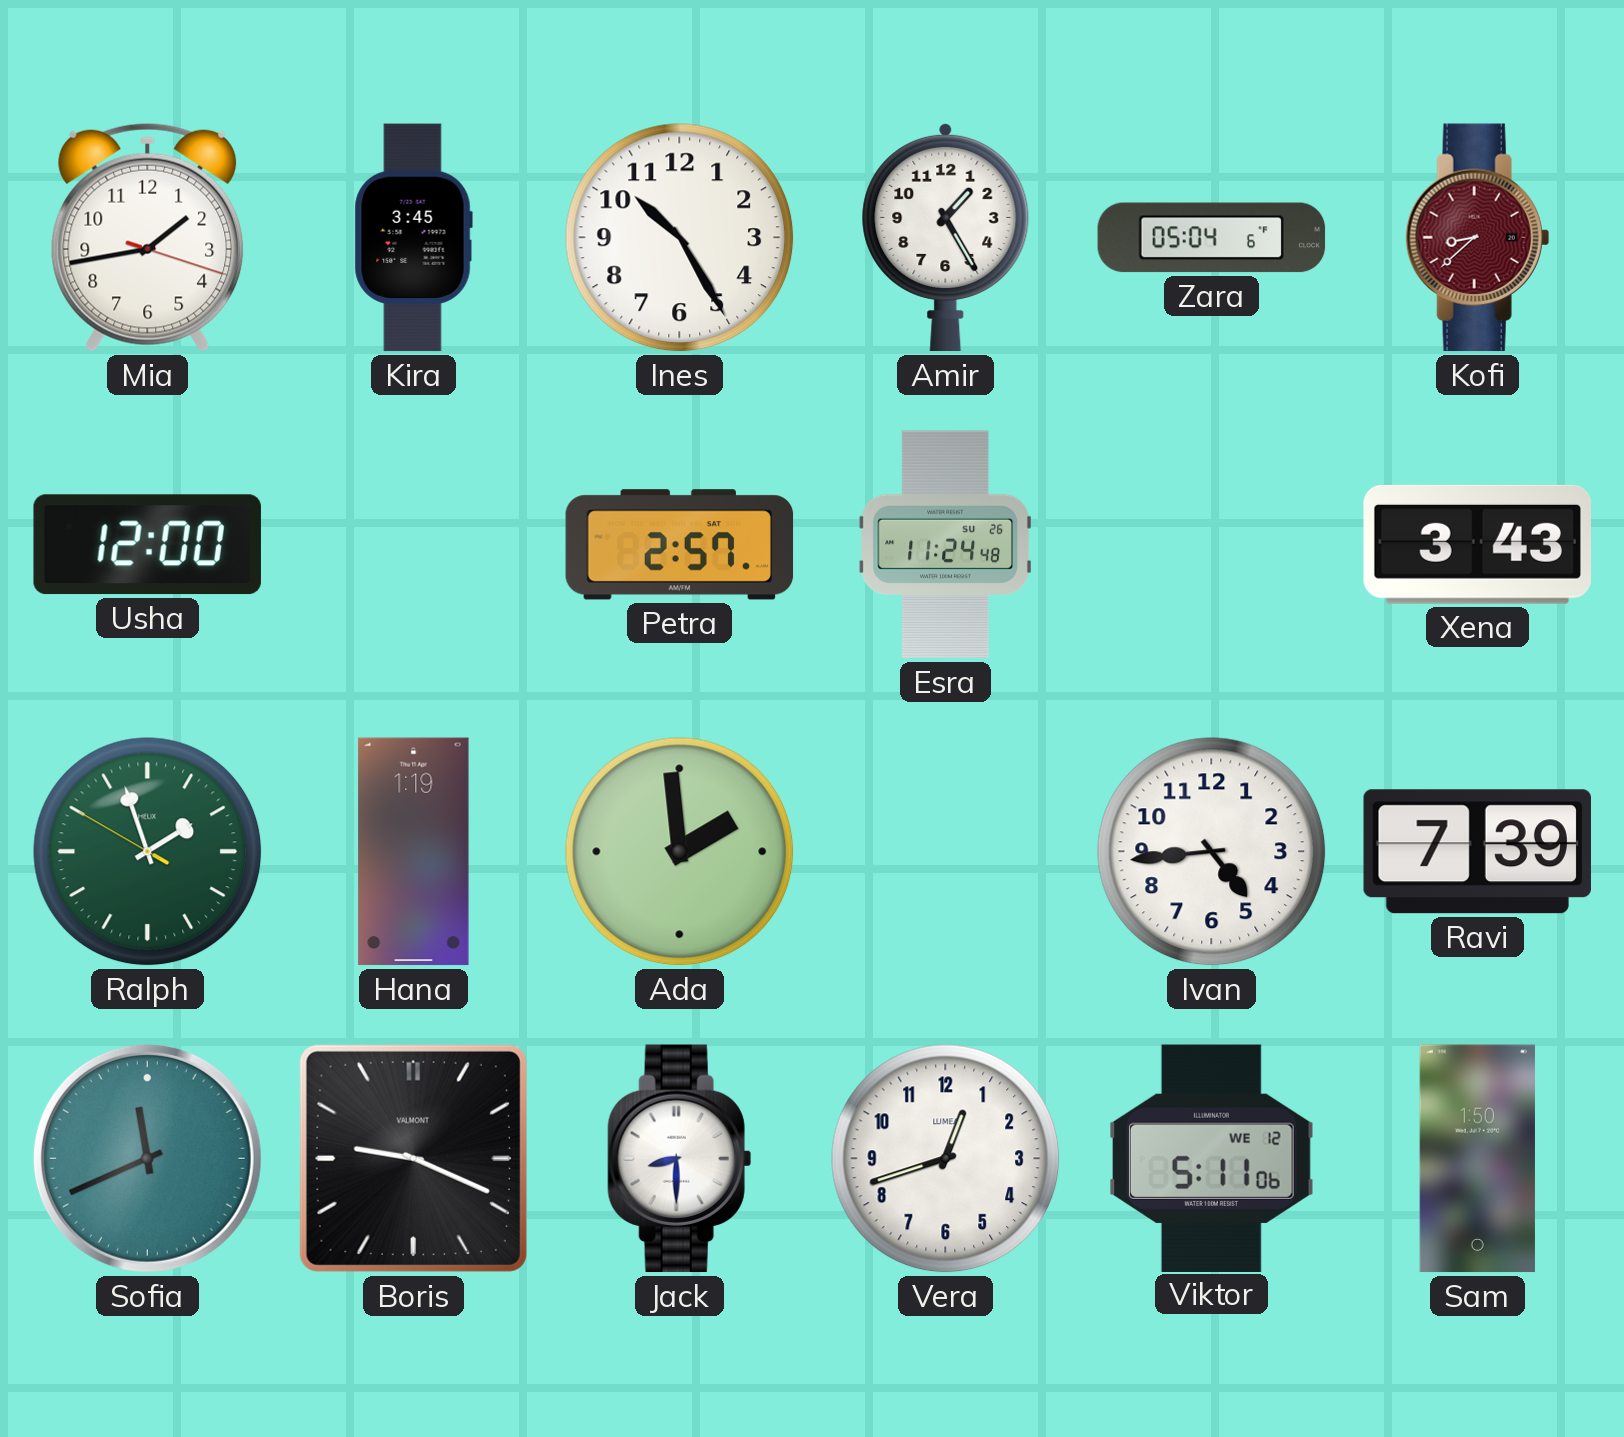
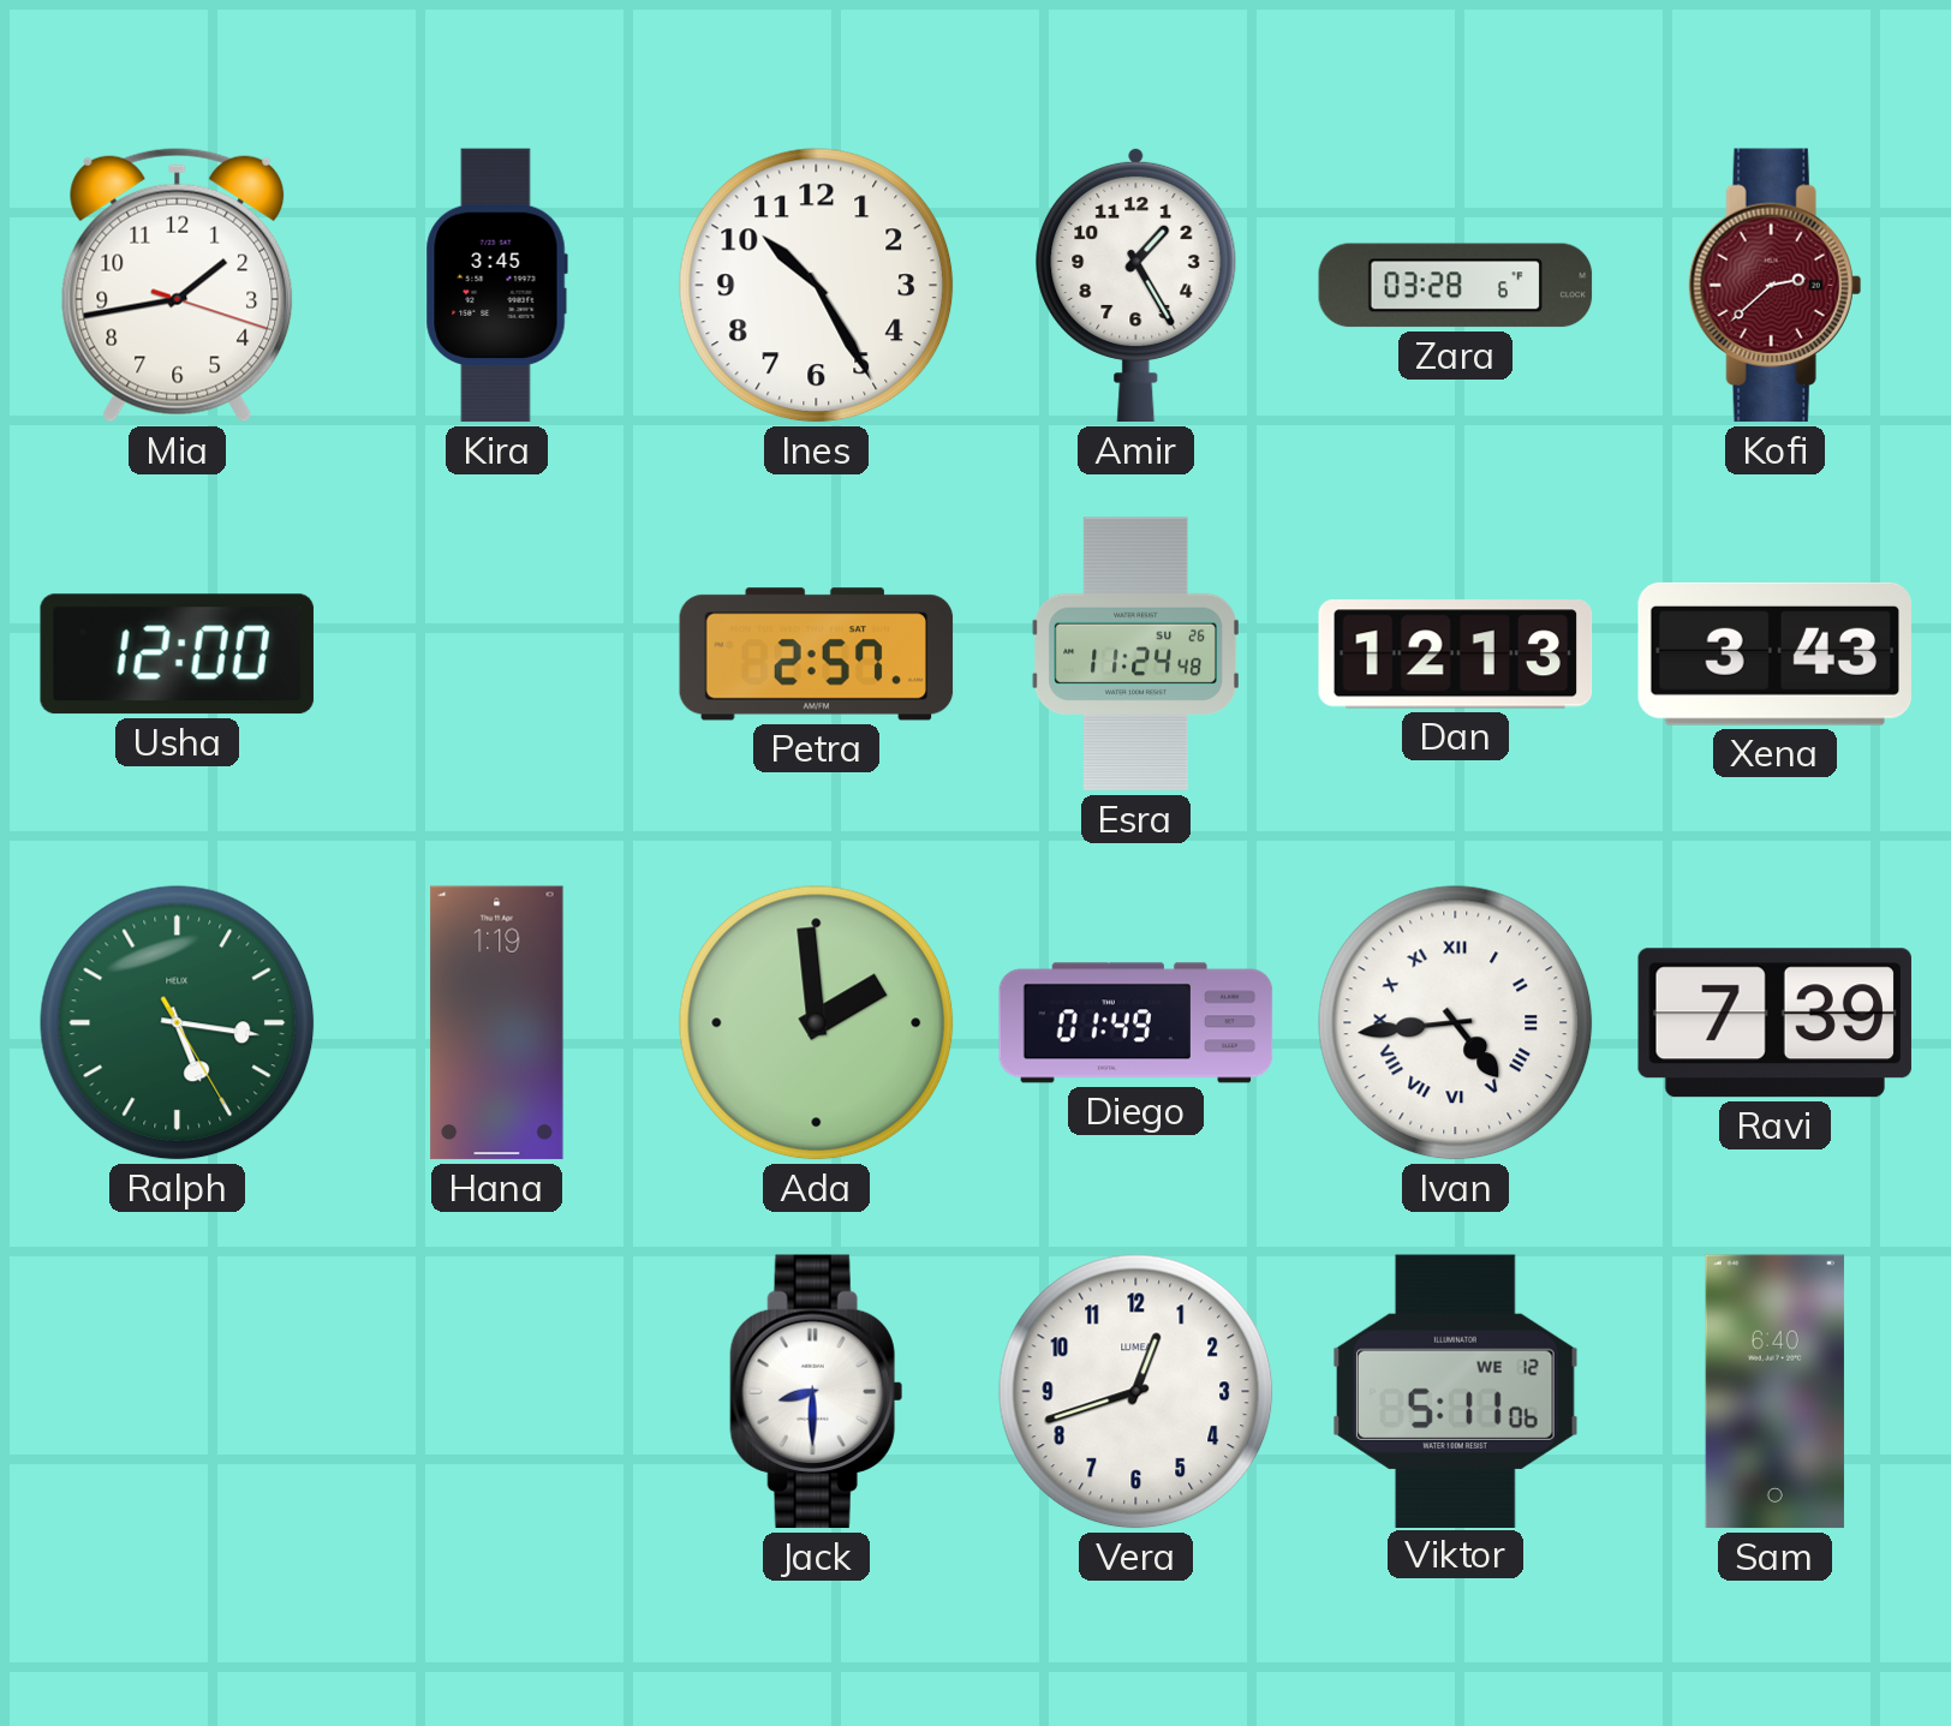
Zara: 05:04 -> 03:28 (1456, 286)
Kofi: 8:38 -> 2:38 (1774, 286)
Dan: none -> 12:13 (1456, 655)
Ralph: 1:56 -> 5:16 (178, 1023)
Diego: none -> 01:49 (1136, 1023)
Ivan numerals: Arabic -> Roman (1456, 1023)
Sofia: 11:41 -> none (147, 1158)
Boris: 9:19 -> none (413, 1158)
Sam: 1:50 -> 6:40 (1774, 1392)
